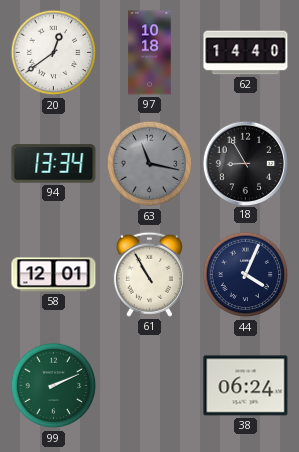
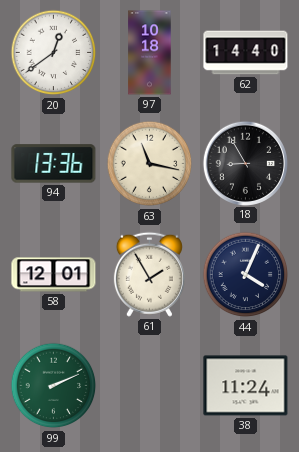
94: 13:34 -> 13:36 (54, 164)
63 dial: grey -> cream (150, 164)
61: 10:55 -> 1:55 (149, 274)
38: 06:24 -> 11:24 (246, 386)
